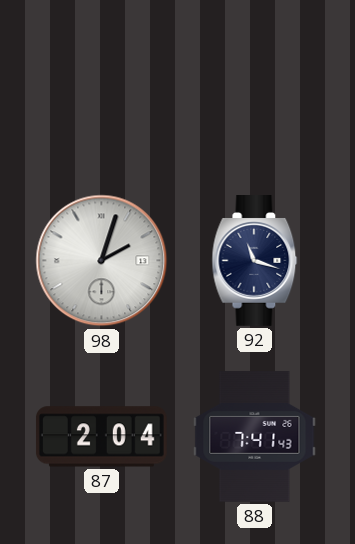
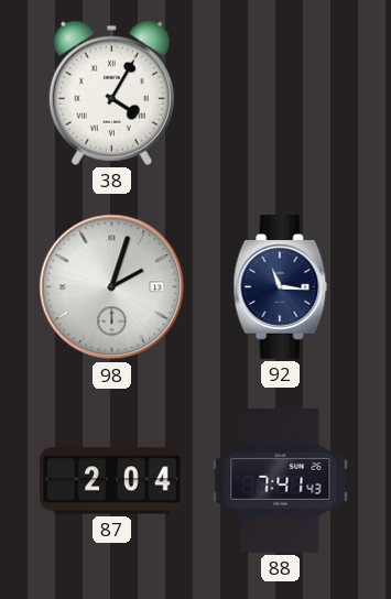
38: none -> 4:05 (111, 92)
92: 11:18 -> 11:16 (281, 287)
